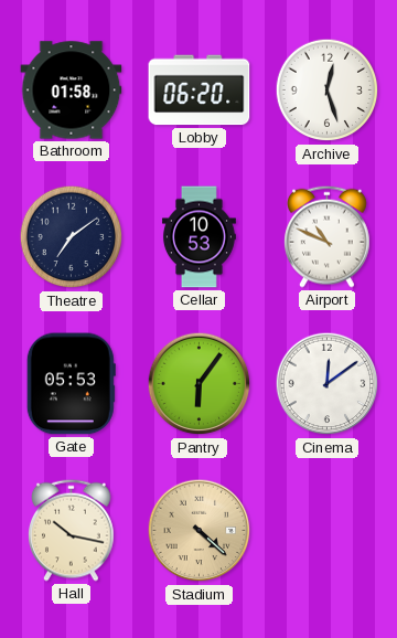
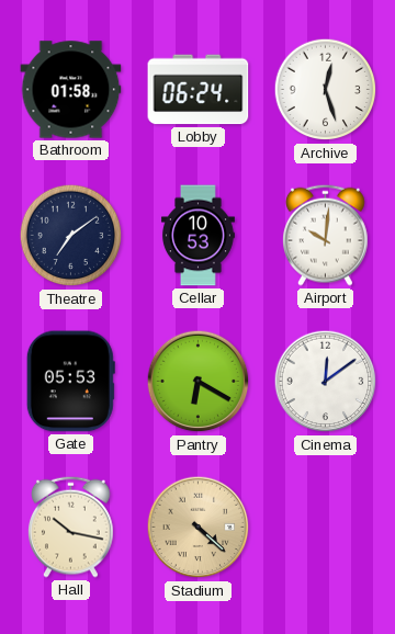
Lobby: 06:20 -> 06:24 (199, 90)
Airport: 10:49 -> 10:01 (326, 235)
Pantry: 6:06 -> 6:20 (199, 382)
